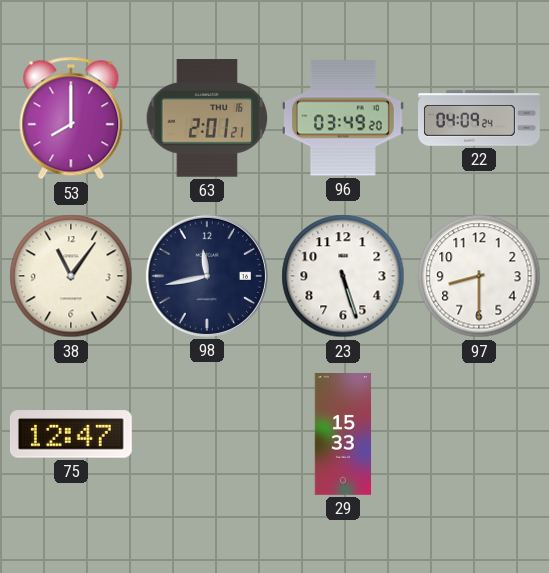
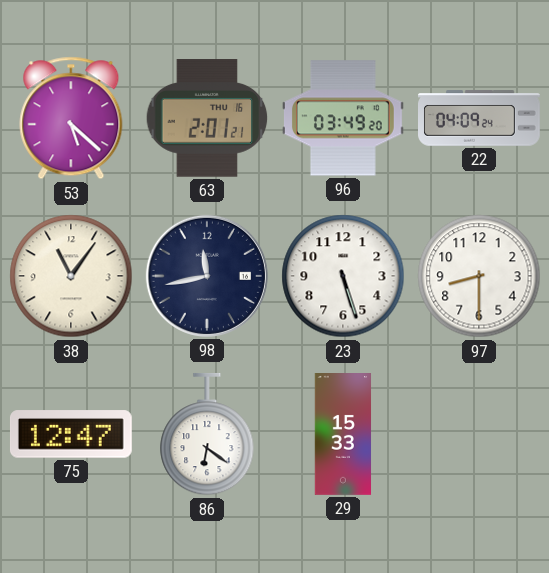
53: 8:00 -> 5:22 (71, 118)
86: none -> 6:21 (207, 434)
